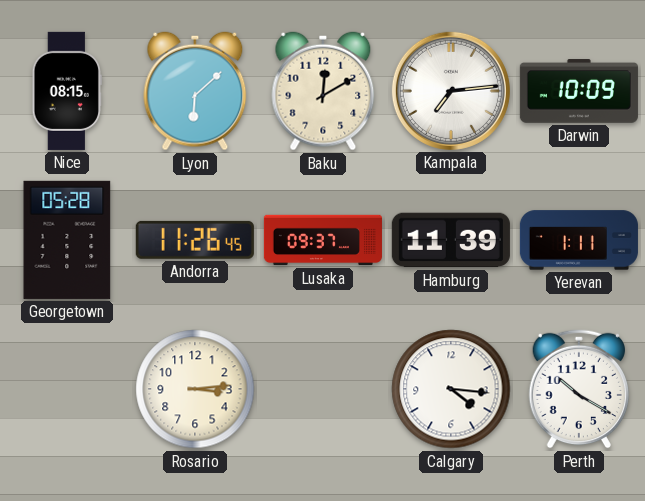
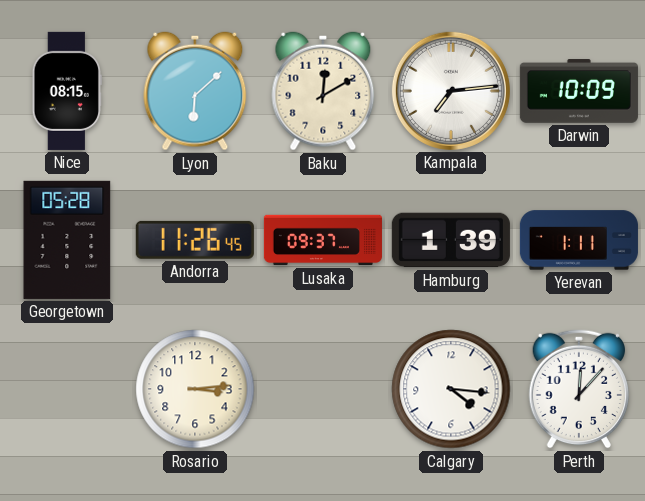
Hamburg: 11:39 -> 1:39 (451, 240)
Perth: 10:20 -> 12:07 (578, 389)
